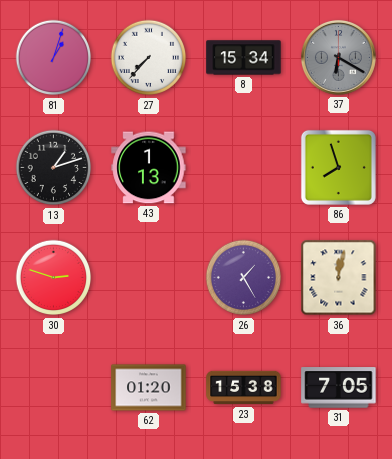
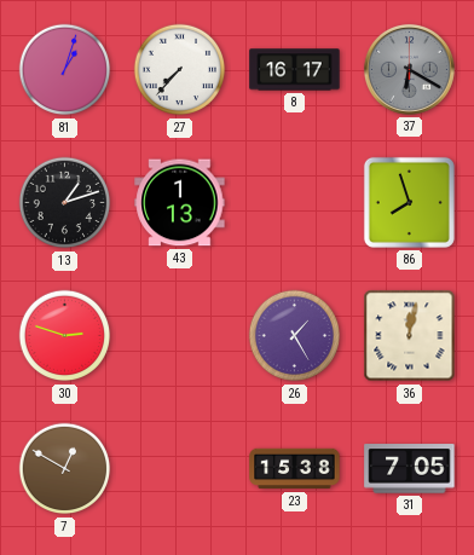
8: 15:34 -> 16:17 (295, 70)
7: none -> 12:50 (65, 469)
62: 01:20 -> none (149, 388)
